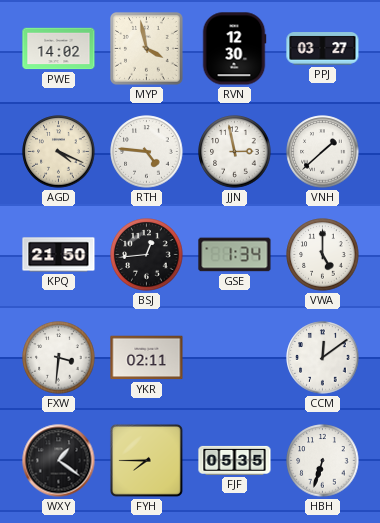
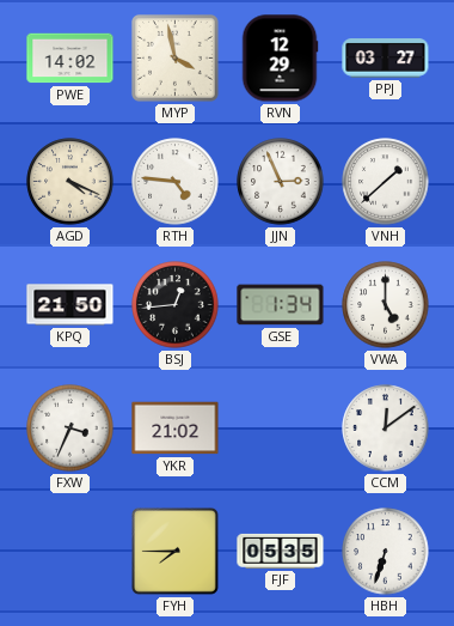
RVN: 12:30 -> 12:29 (280, 59)
JJN: 2:58 -> 2:56 (281, 182)
FXW: 3:31 -> 3:34 (70, 429)
YKR: 02:11 -> 21:02 (176, 429)
WXY: 1:21 -> none (59, 461)
